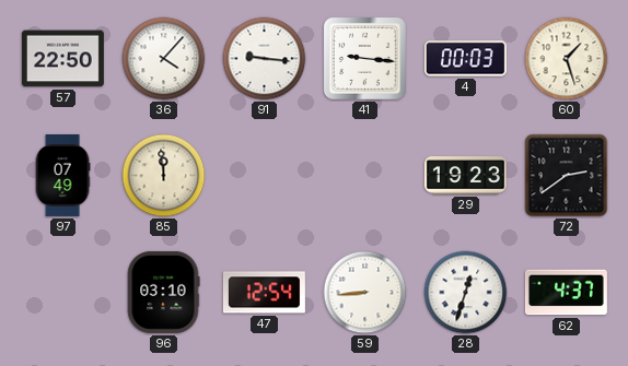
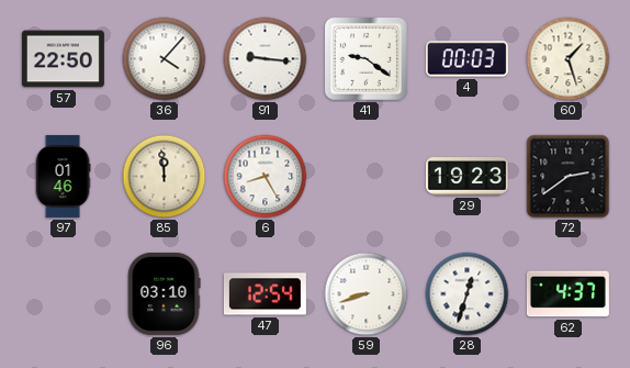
41: 9:16 -> 9:21 (365, 58)
97: 07:49 -> 01:46 (63, 176)
6: none -> 8:25 (266, 177)
59: 8:44 -> 8:42 (367, 294)
